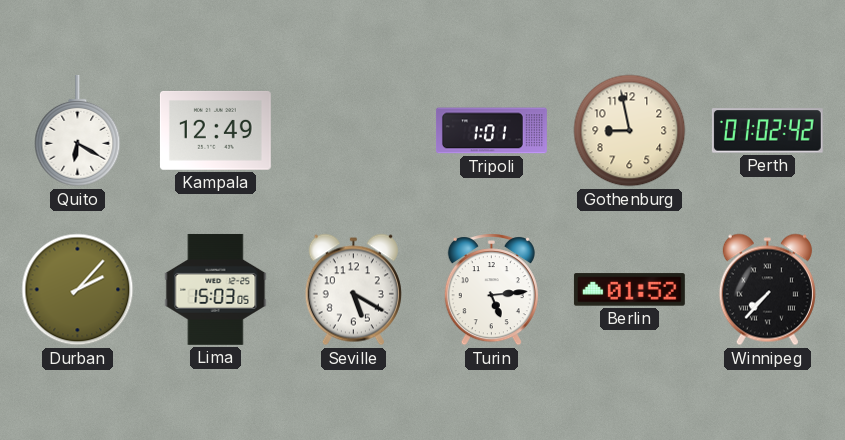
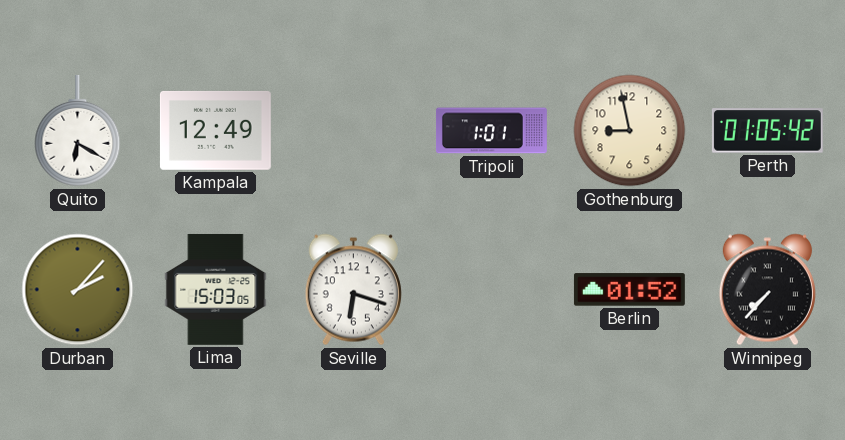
Perth: 01:02 -> 01:05 (767, 131)
Seville: 5:20 -> 6:18 (353, 290)
Turin: 5:14 -> none (491, 290)
